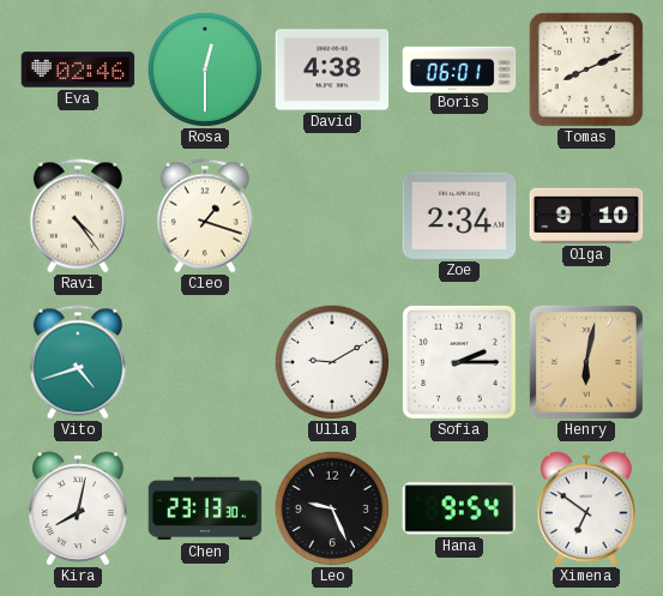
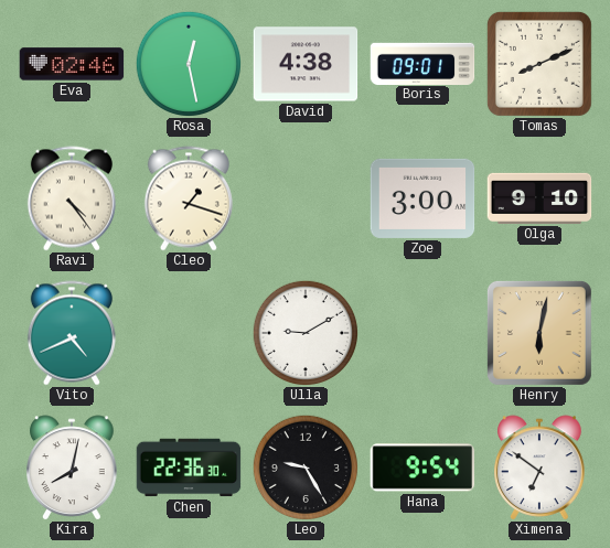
Rosa: 12:30 -> 12:28 (188, 63)
Boris: 06:01 -> 09:01 (422, 63)
Zoe: 2:34 -> 3:00 (422, 198)
Vito: 4:42 -> 4:41 (72, 333)
Sofia: 2:15 -> none (459, 362)
Chen: 23:13 -> 22:36 (189, 468)
Leo: 9:26 -> 9:25 (304, 466)
